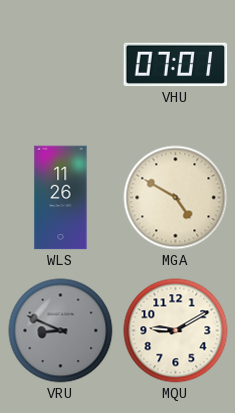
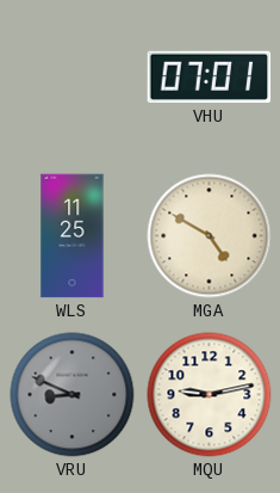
WLS: 11:26 -> 11:25 (73, 236)
MQU: 9:10 -> 9:13 (210, 395)
